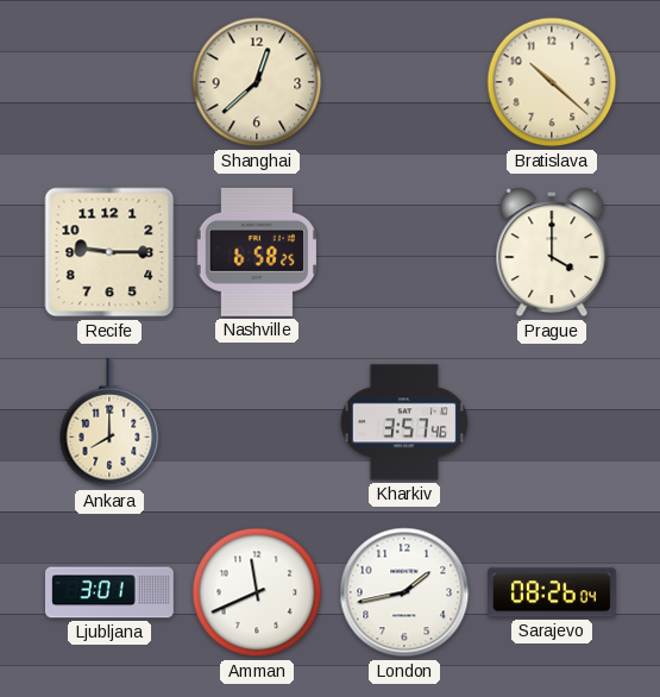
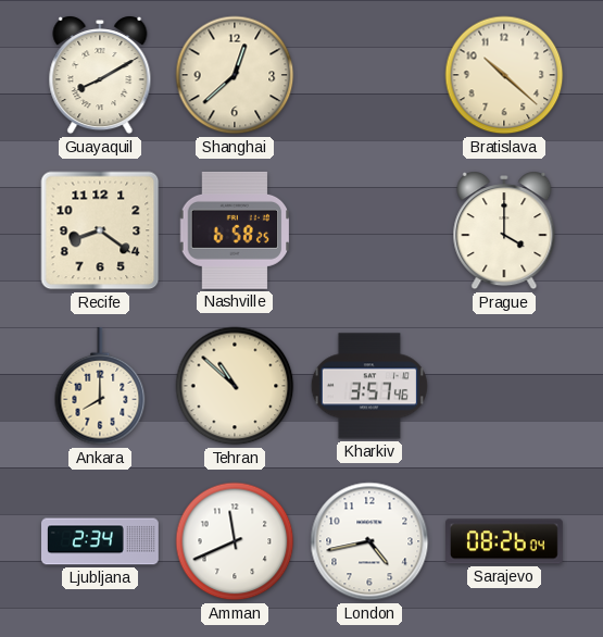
Guayaquil: none -> 8:10 (100, 75)
Recife: 9:15 -> 8:21 (100, 230)
Tehran: none -> 10:52 (235, 386)
Ljubljana: 3:01 -> 2:34 (101, 541)
London: 1:43 -> 4:43 (369, 541)
